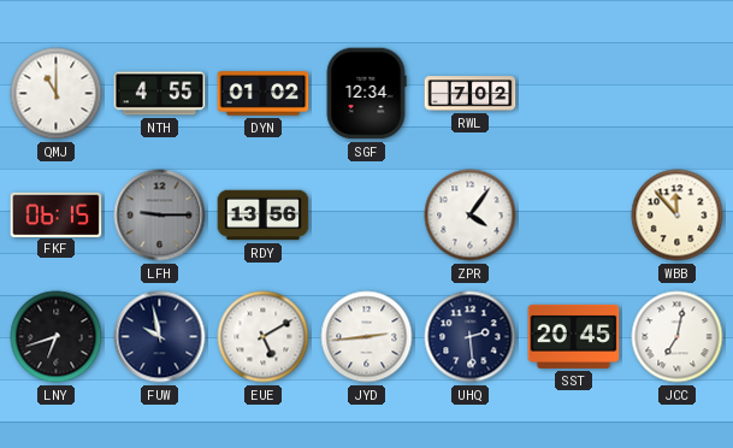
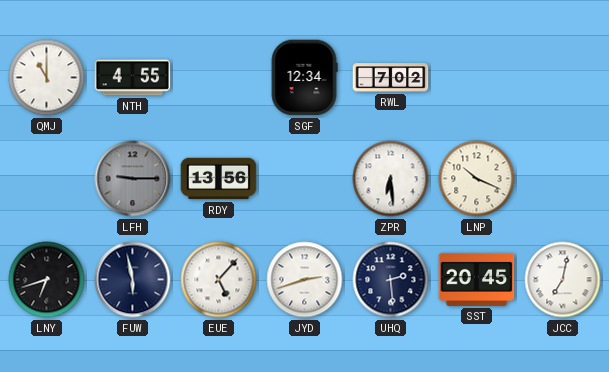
DYN: 01:02 -> none (264, 94)
FKF: 06:15 -> none (57, 214)
ZPR: 4:06 -> 6:29 (391, 179)
LNP: none -> 10:19 (477, 179)
WBB: 11:53 -> none (678, 216)
FUW: 9:58 -> 5:58 (133, 280)
EUE: 5:10 -> 5:07 (219, 280)
JYD: 2:44 -> 2:42 (305, 280)
